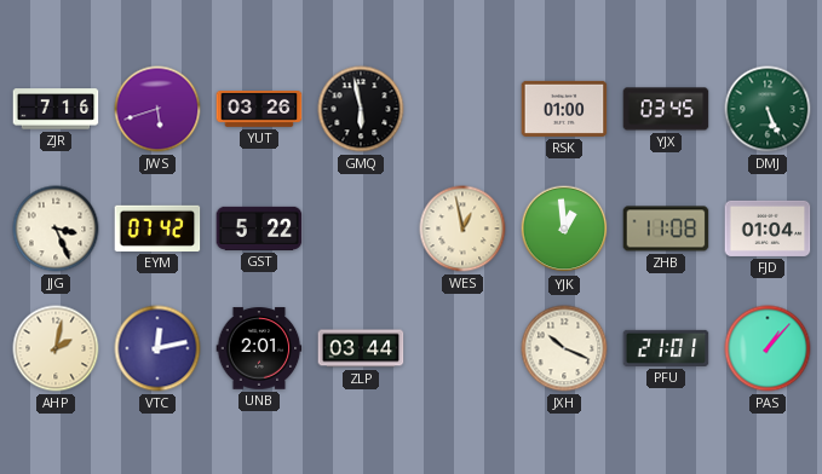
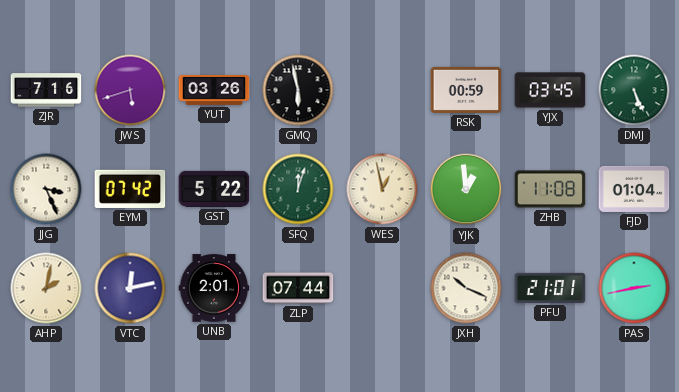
RSK: 01:00 -> 00:59 (466, 90)
SFQ: none -> 12:03 (298, 189)
ZLP: 03:44 -> 07:44 (298, 288)
PAS: 1:07 -> 2:43 (634, 288)
